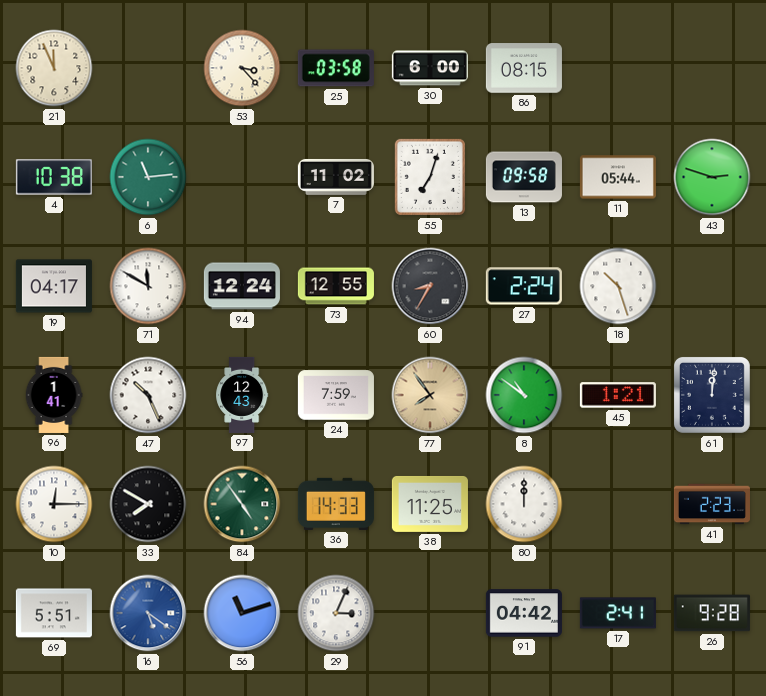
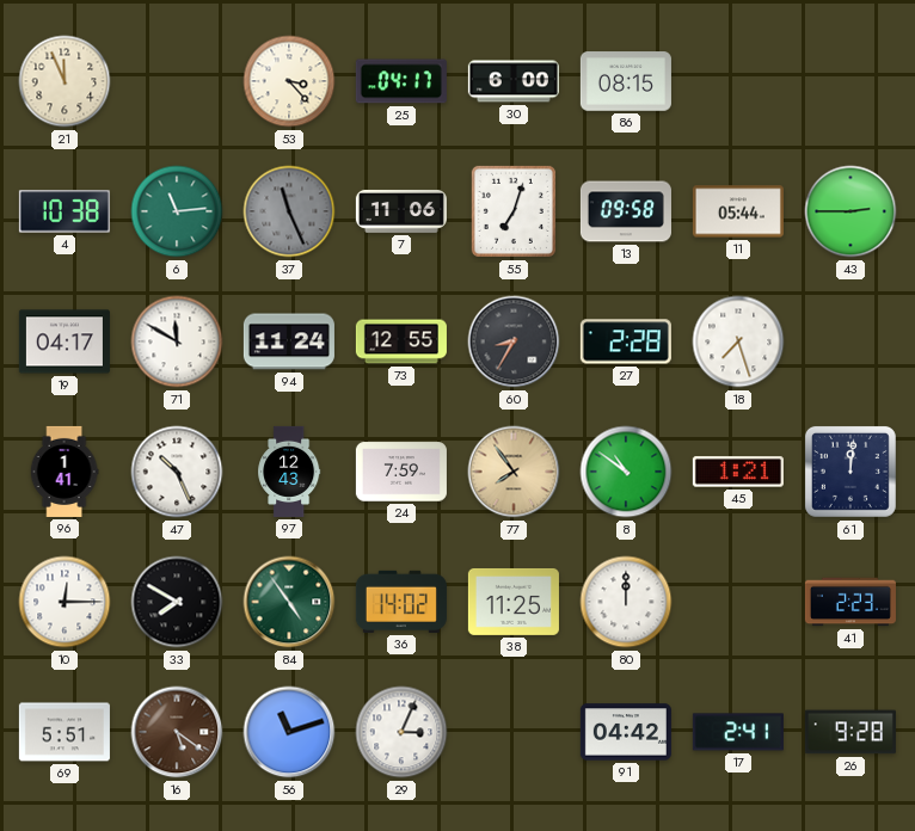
25: 03:58 -> 04:17 (401, 81)
37: none -> 11:26 (289, 211)
7: 11:02 -> 11:06 (401, 211)
43: 2:48 -> 2:45 (850, 211)
94: 12:24 -> 11:24 (289, 341)
27: 2:24 -> 2:28 (626, 341)
18: 10:27 -> 7:27 (738, 341)
36: 14:33 -> 14:02 (401, 602)
16 dial: blue -> brown (177, 732)
